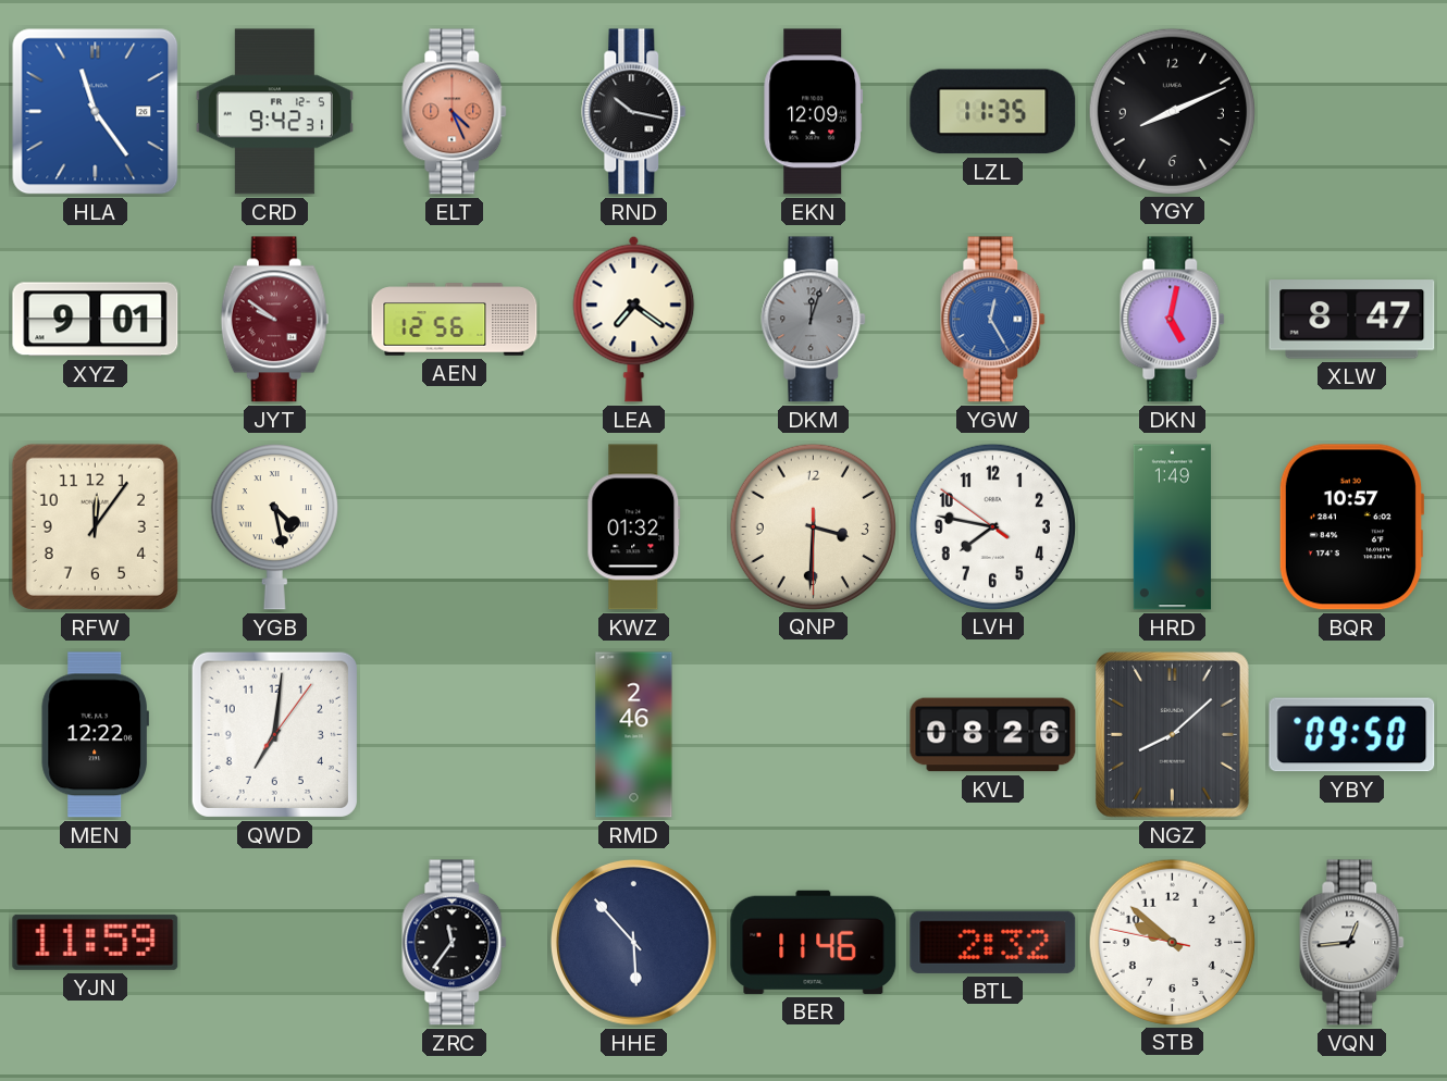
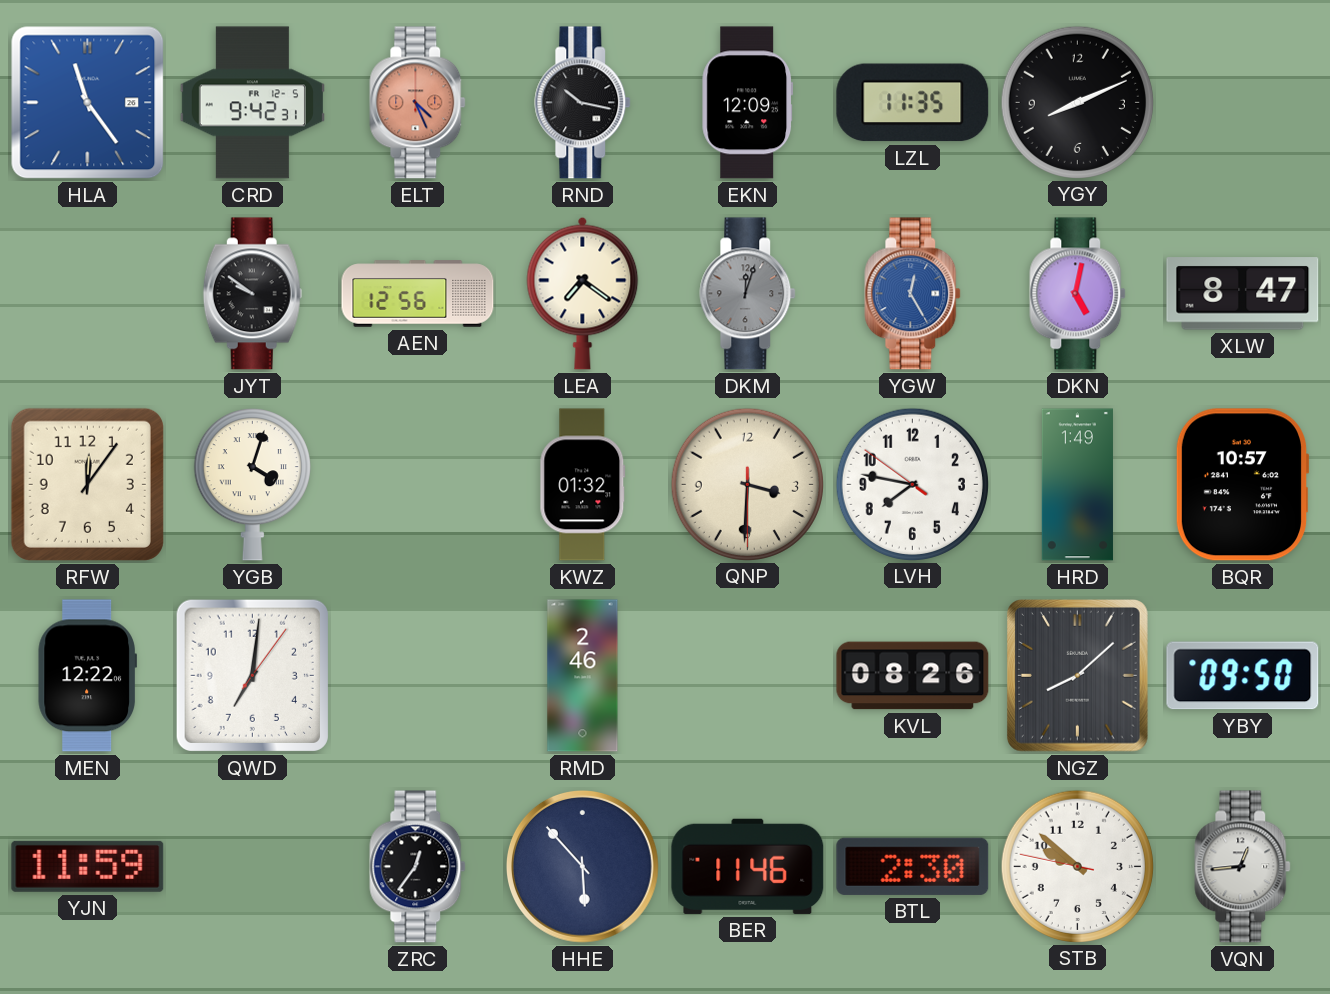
XYZ: 9:01 -> none (96, 320)
JYT dial: burgundy -> black (252, 294)
YGB: 4:28 -> 4:03 (252, 484)
ZRC: 11:36 -> 12:36 (418, 867)
BTL: 2:32 -> 2:30 (913, 866)
